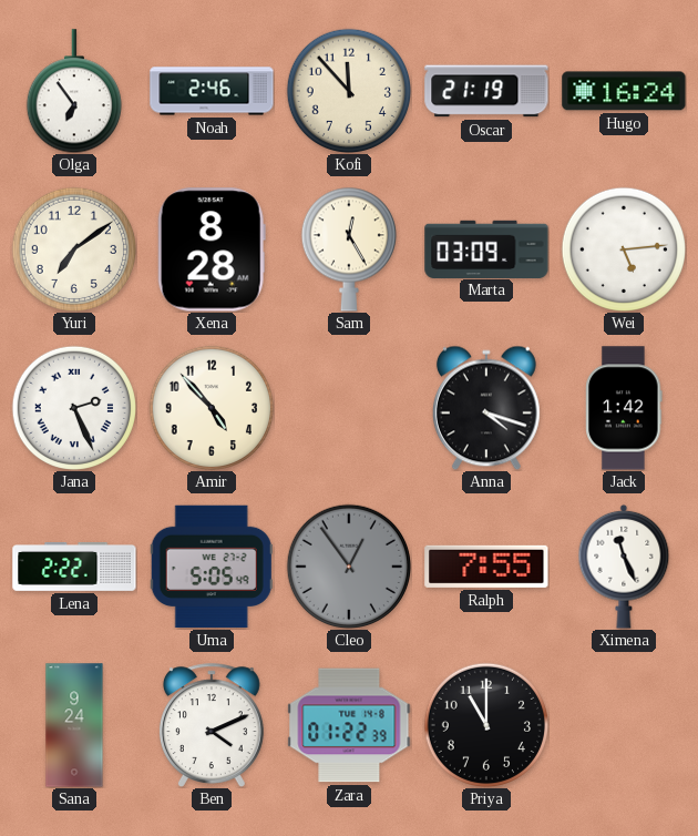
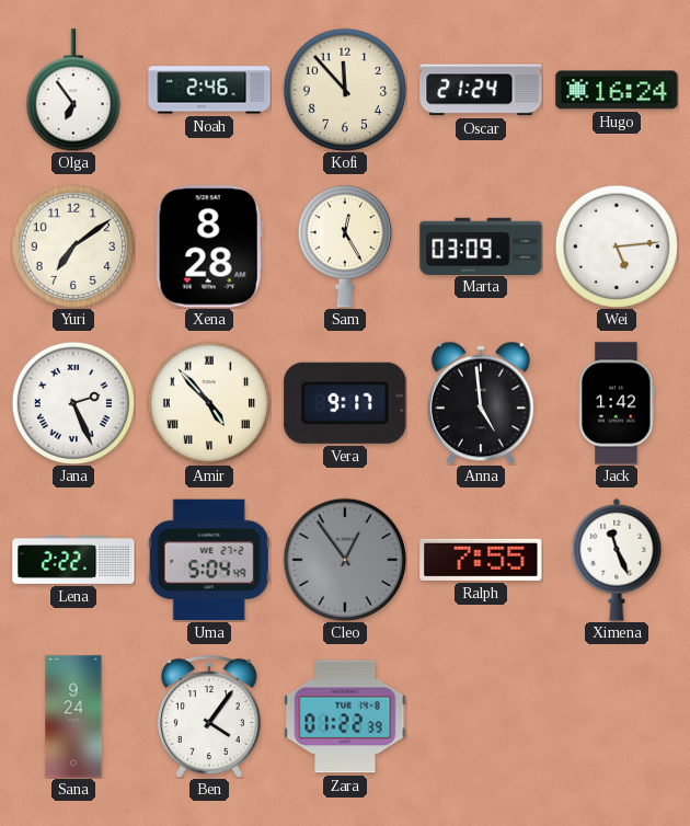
Oscar: 21:19 -> 21:24 (481, 90)
Amir numerals: Arabic -> Roman (208, 402)
Vera: none -> 9:17 (345, 403)
Anna: 4:18 -> 4:59 (481, 403)
Uma: 5:05 -> 5:04 (209, 560)
Ben: 4:11 -> 4:06 (209, 716)
Priya: 11:00 -> none (485, 724)
